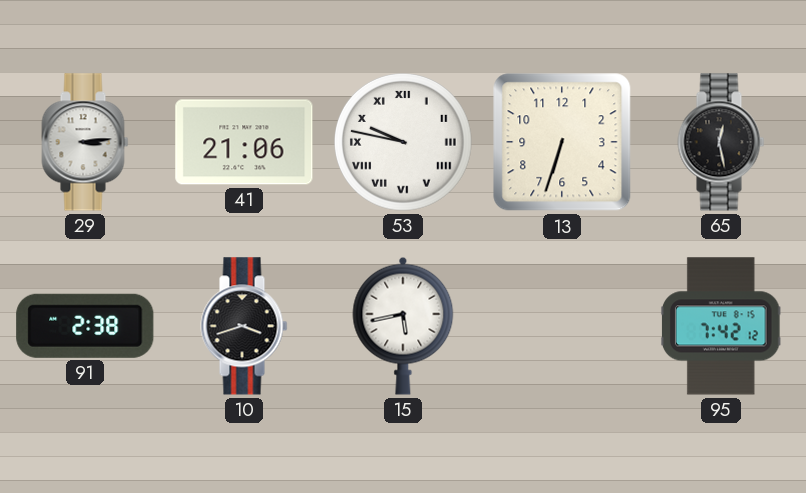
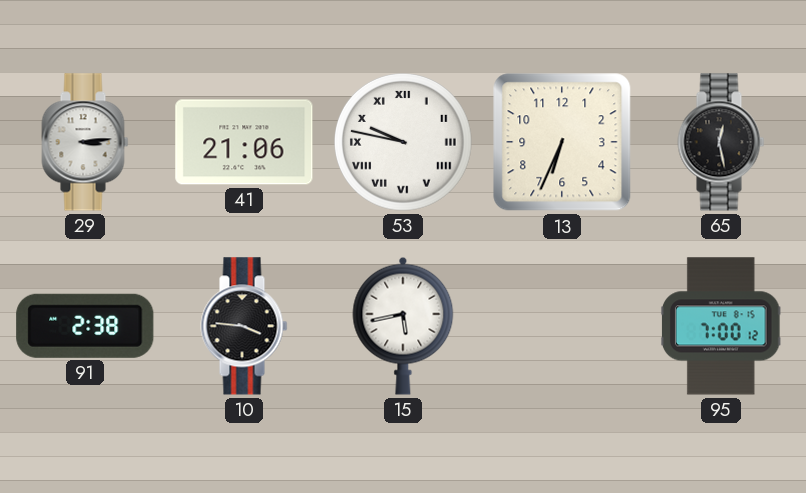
13: 6:33 -> 6:34 (562, 142)
10: 3:42 -> 3:46 (244, 326)
95: 7:42 -> 7:00 (722, 326)
